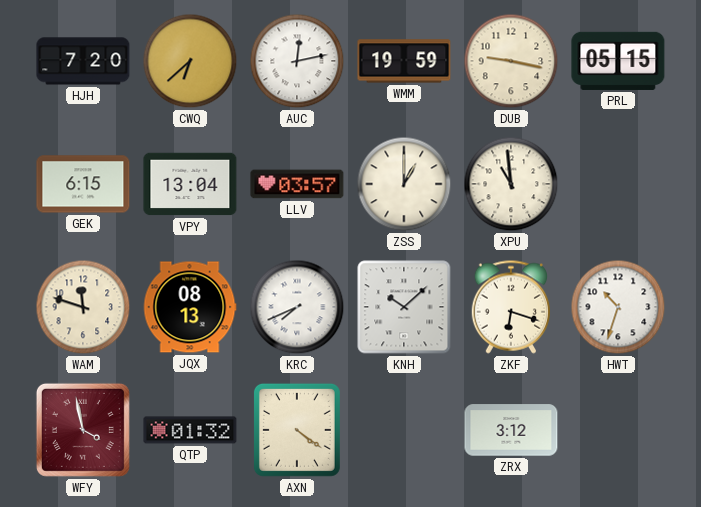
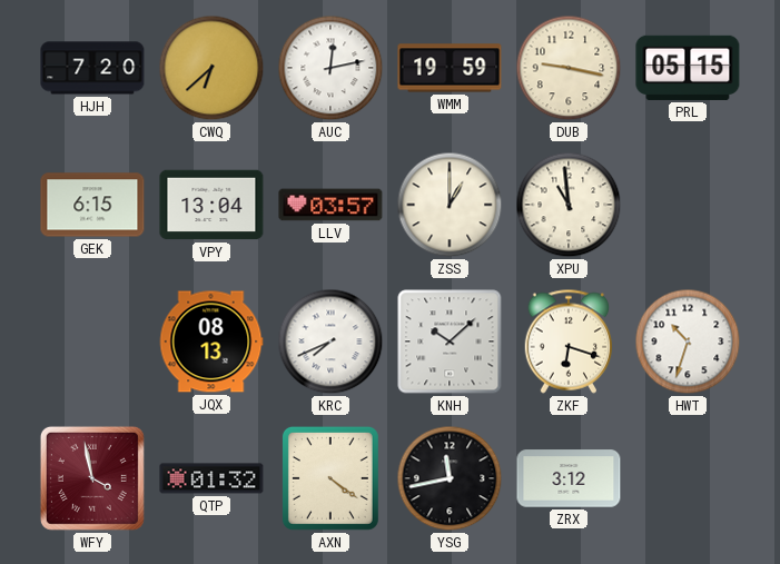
WAM: 11:48 -> none (83, 307)
YSG: none -> 11:43 (450, 478)
